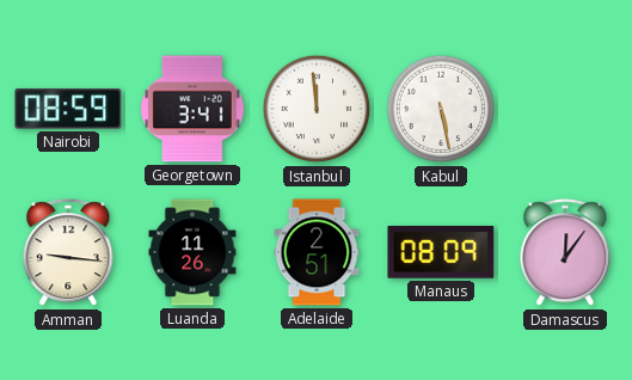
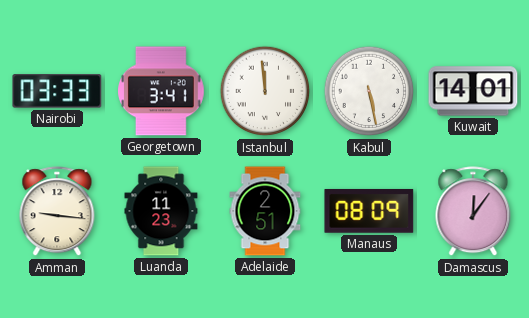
Nairobi: 08:59 -> 03:33 (57, 91)
Kuwait: none -> 14:01 (473, 91)
Luanda: 11:26 -> 11:23 (161, 211)
